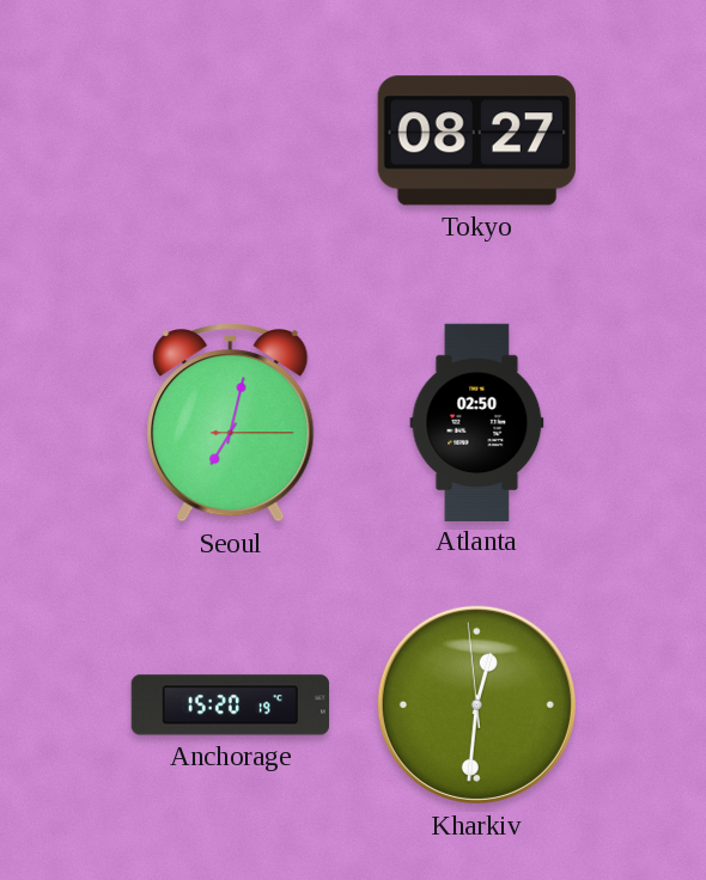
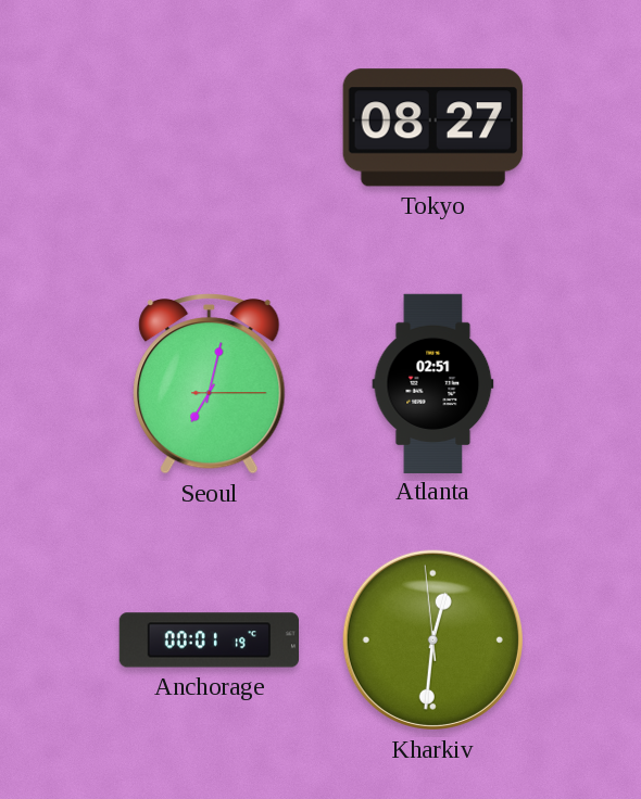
Atlanta: 02:50 -> 02:51 (433, 383)
Anchorage: 15:20 -> 00:01 (209, 641)
